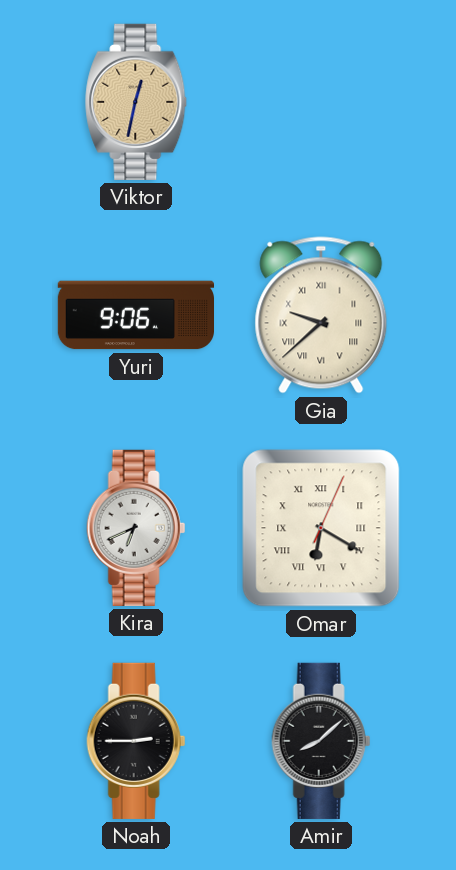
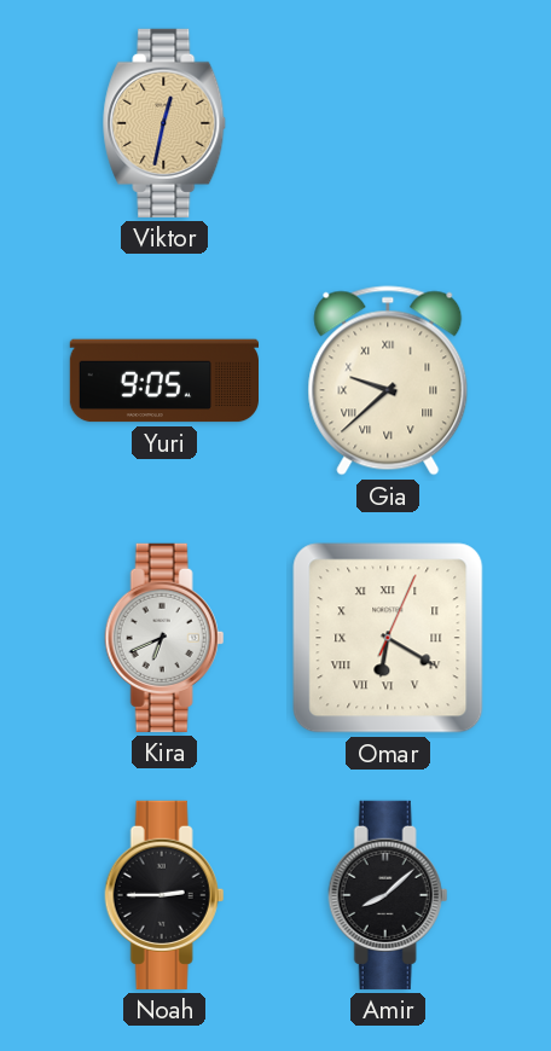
Yuri: 9:06 -> 9:05 (163, 381)
